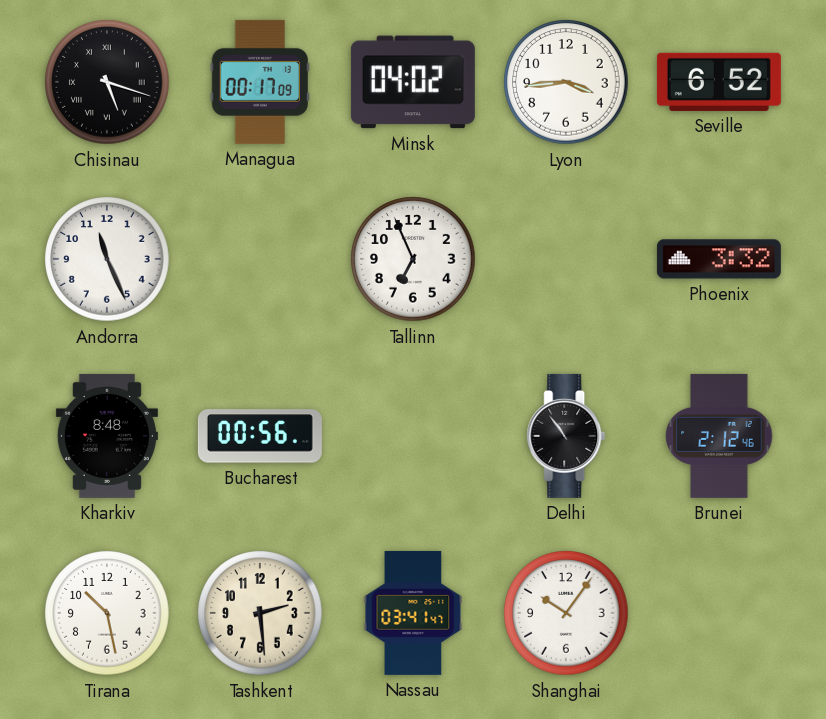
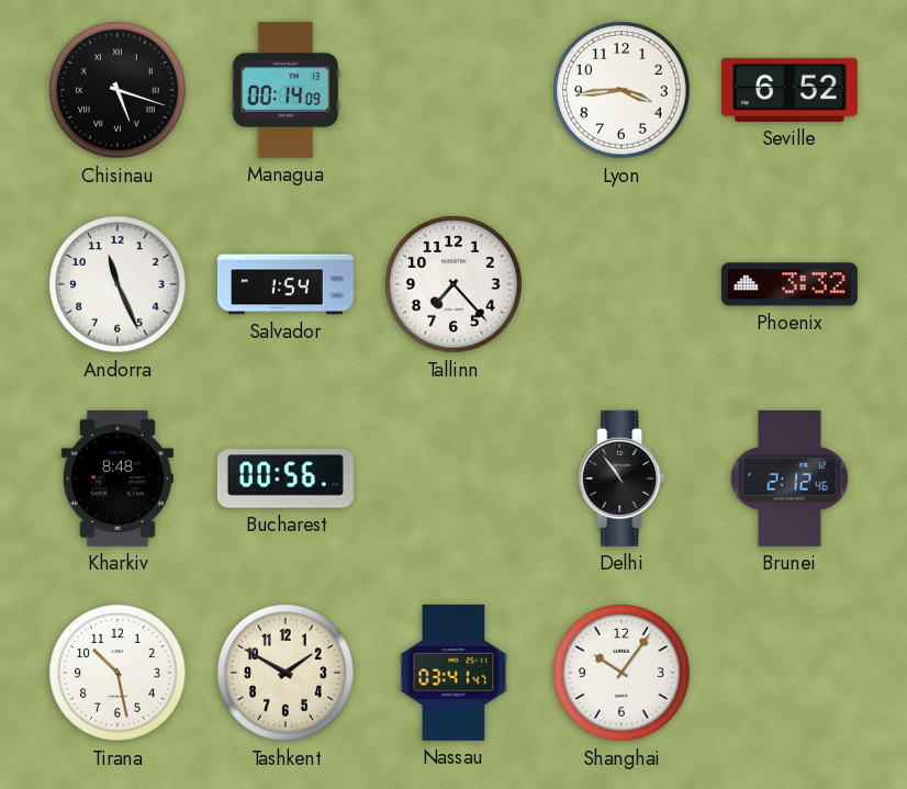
Managua: 00:17 -> 00:14 (284, 90)
Minsk: 04:02 -> none (413, 82)
Salvador: none -> 1:54 (285, 284)
Tallinn: 6:56 -> 7:23 (453, 284)
Tashkent: 2:29 -> 1:50 (285, 673)
